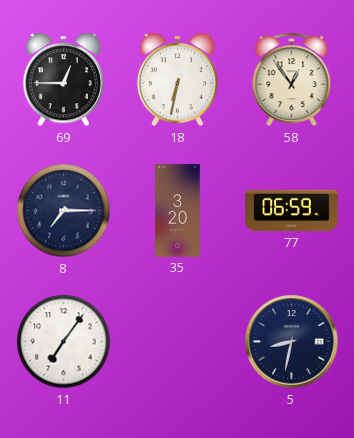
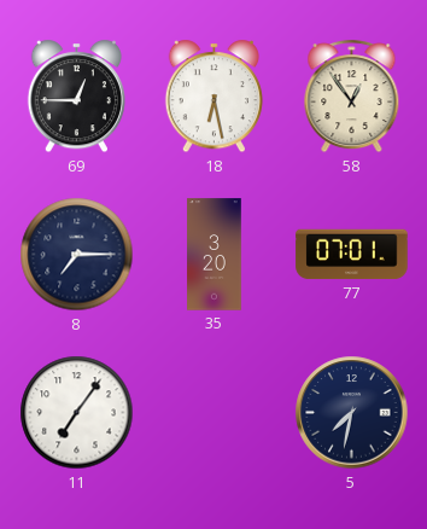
18: 6:32 -> 6:28 (213, 97)
77: 06:59 -> 07:01 (352, 255)
5: 8:32 -> 7:32 (352, 413)
